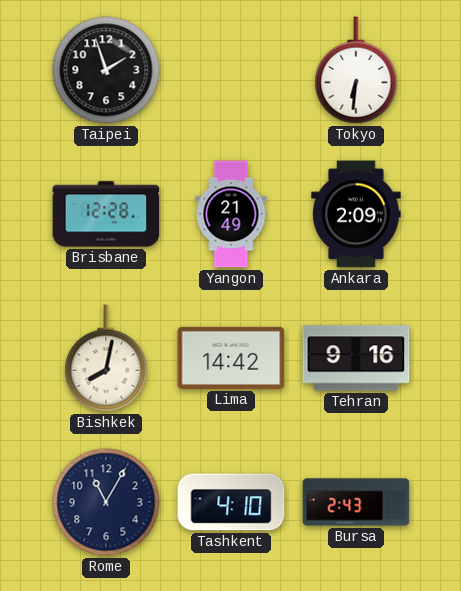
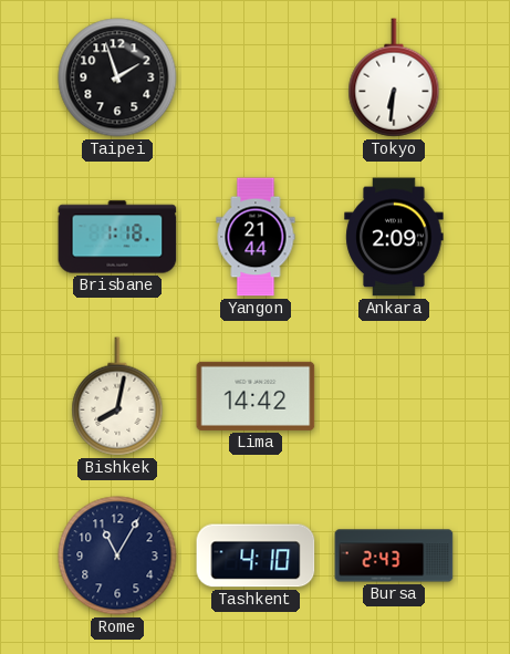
Brisbane: 12:28 -> 1:18 (117, 237)
Yangon: 21:49 -> 21:44 (256, 237)
Tehran: 9:16 -> none (356, 358)
